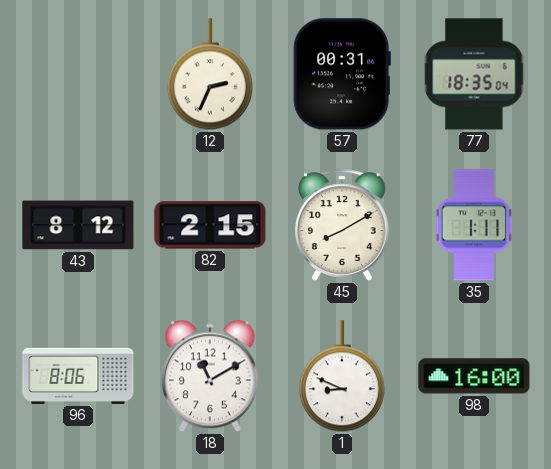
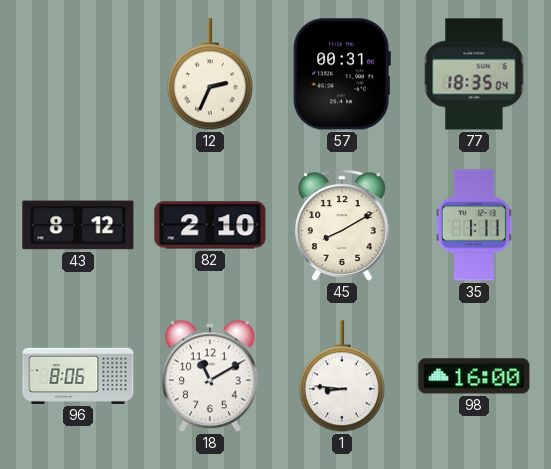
82: 2:15 -> 2:10 (210, 225)
1: 8:49 -> 8:46 (342, 377)
